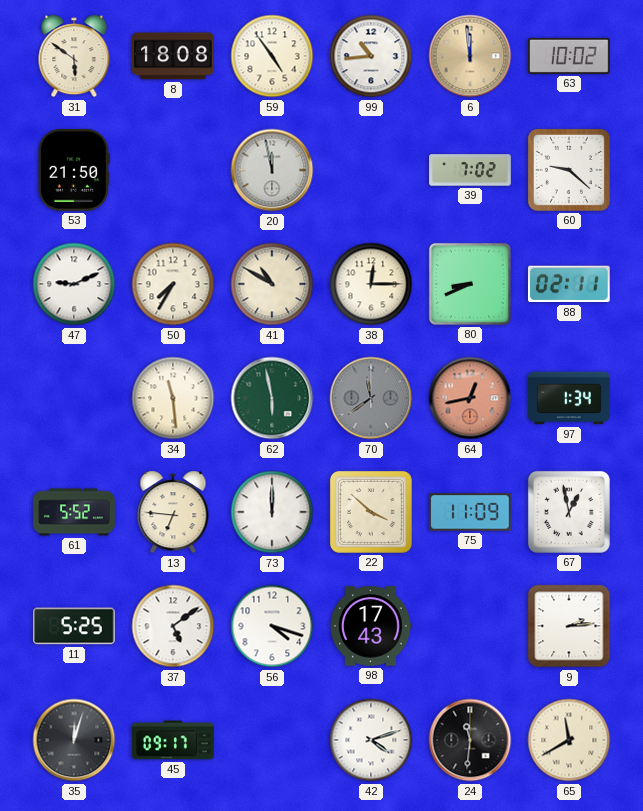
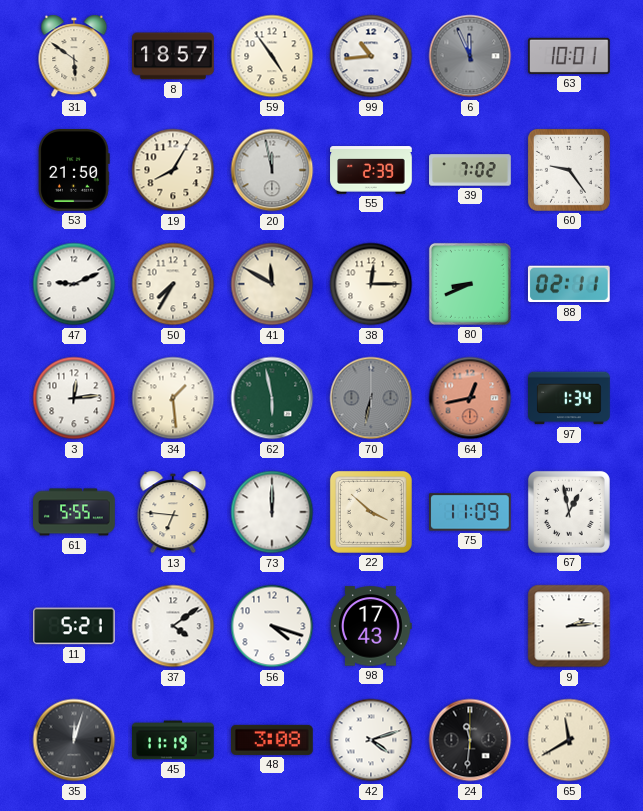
8: 18:08 -> 18:57 (174, 56)
6: 11:59 -> 11:56 (470, 56)
6 dial: champagne -> grey (470, 56)
63: 10:02 -> 10:01 (570, 56)
19: none -> 8:05 (173, 170)
55: none -> 2:39 (371, 170)
60: 9:22 -> 9:24 (569, 170)
41: 10:50 -> 11:50 (272, 284)
3: none -> 12:14 (74, 398)
34: 11:29 -> 1:29 (173, 398)
70: 11:39 -> 6:32 (371, 398)
61: 5:52 -> 5:55 (74, 512)
11: 5:25 -> 5:21 (75, 626)
37: 5:09 -> 4:09 (173, 626)
45: 09:17 -> 11:19 (174, 740)
48: none -> 3:08 (273, 740)
